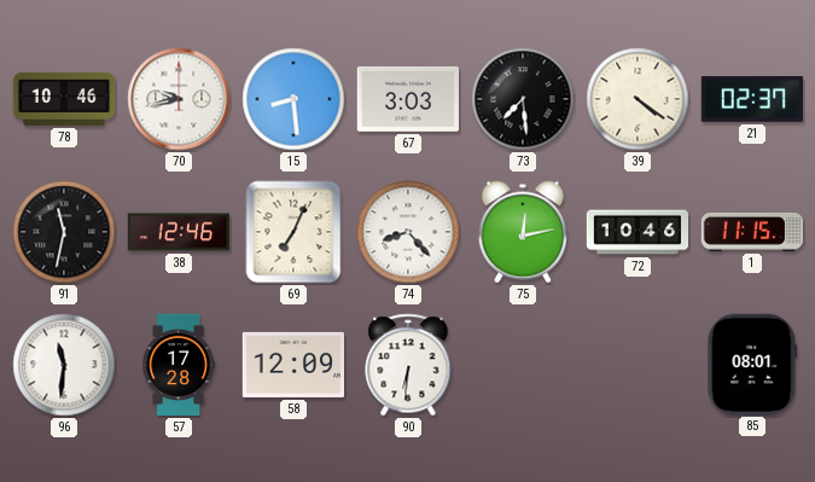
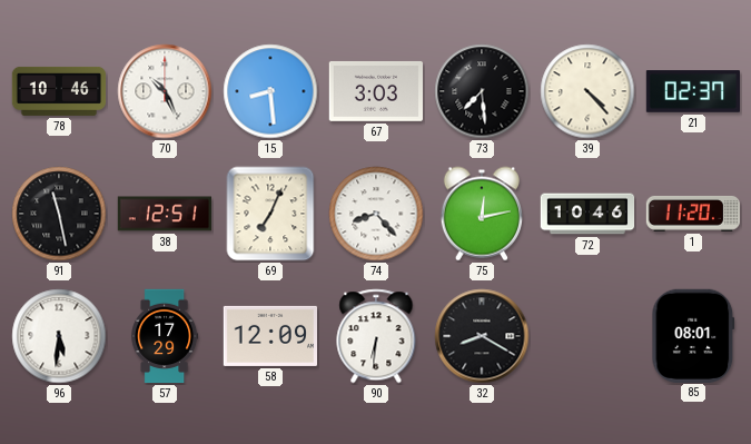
70: 9:43 -> 10:26 (165, 91)
39: 4:21 -> 4:23 (587, 91)
91: 11:32 -> 11:28 (59, 214)
38: 12:46 -> 12:51 (165, 214)
1: 11:15 -> 11:20 (692, 214)
96: 11:31 -> 5:31 (59, 336)
57: 17:28 -> 17:29 (165, 336)
32: none -> 8:20 (482, 336)
